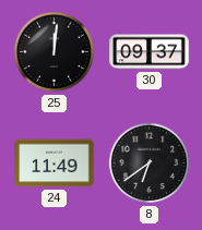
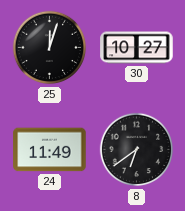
25: 12:01 -> 12:03 (50, 48)
30: 09:37 -> 10:27 (137, 48)
